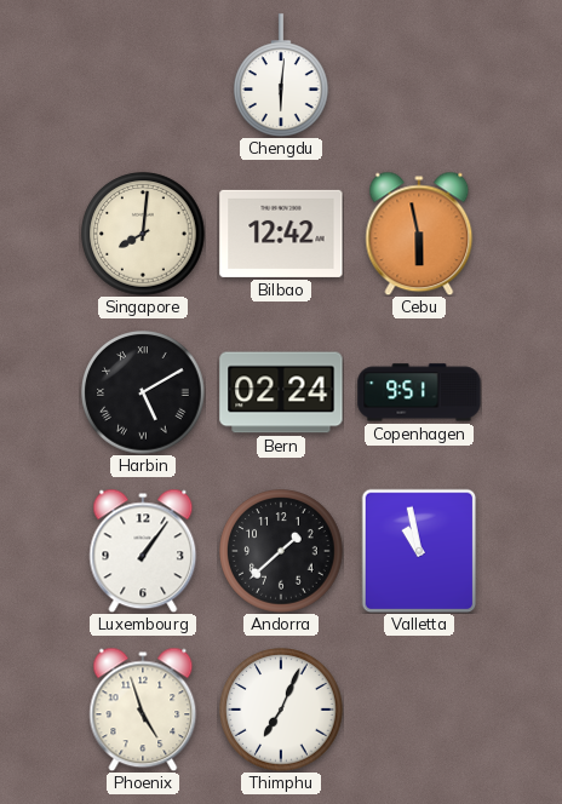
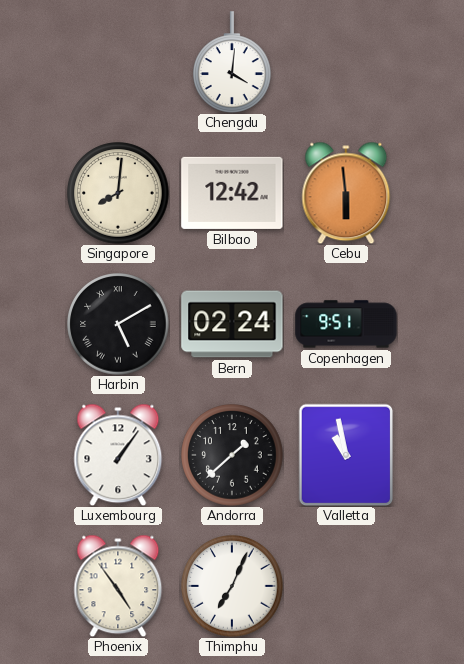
Chengdu: 6:01 -> 4:01 (233, 62)
Cebu: 5:58 -> 5:59 (346, 193)
Phoenix: 4:57 -> 4:54 (118, 586)
